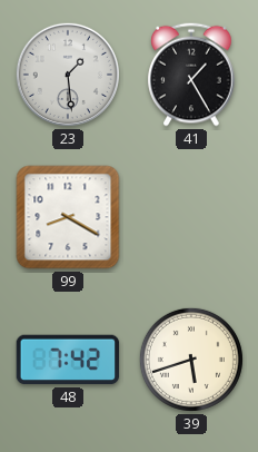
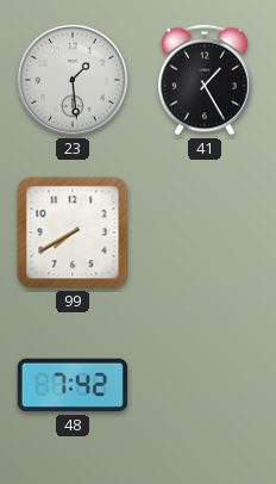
99: 8:20 -> 7:40 (73, 232)
39: 5:42 -> none (191, 360)
